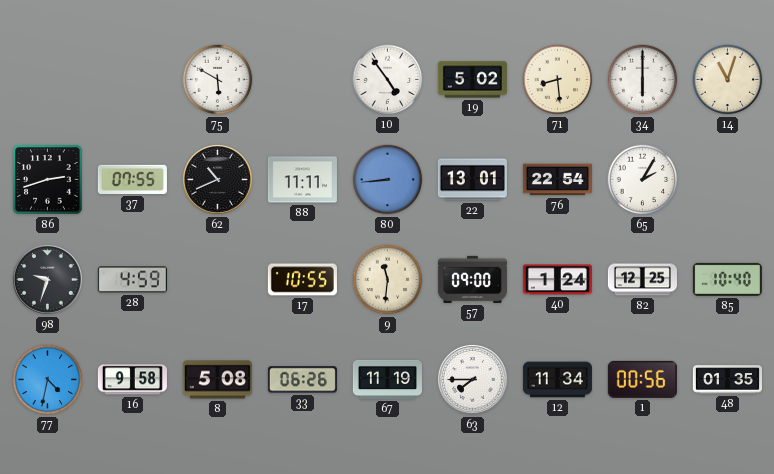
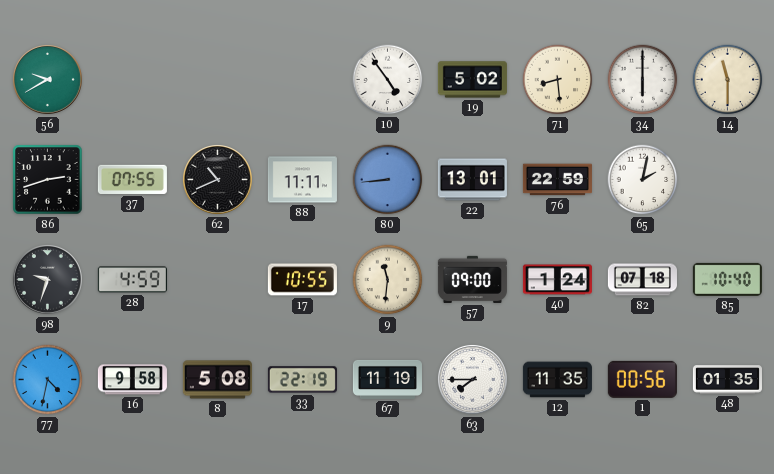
56: none -> 9:40 (47, 79)
75: 5:50 -> none (218, 80)
14: 11:03 -> 11:30 (728, 80)
76: 22:54 -> 22:59 (557, 180)
65: 2:05 -> 2:02 (643, 180)
82: 12:25 -> 07:18 (642, 280)
33: 06:26 -> 22:19 (302, 380)
12: 11:34 -> 11:35 (557, 380)
